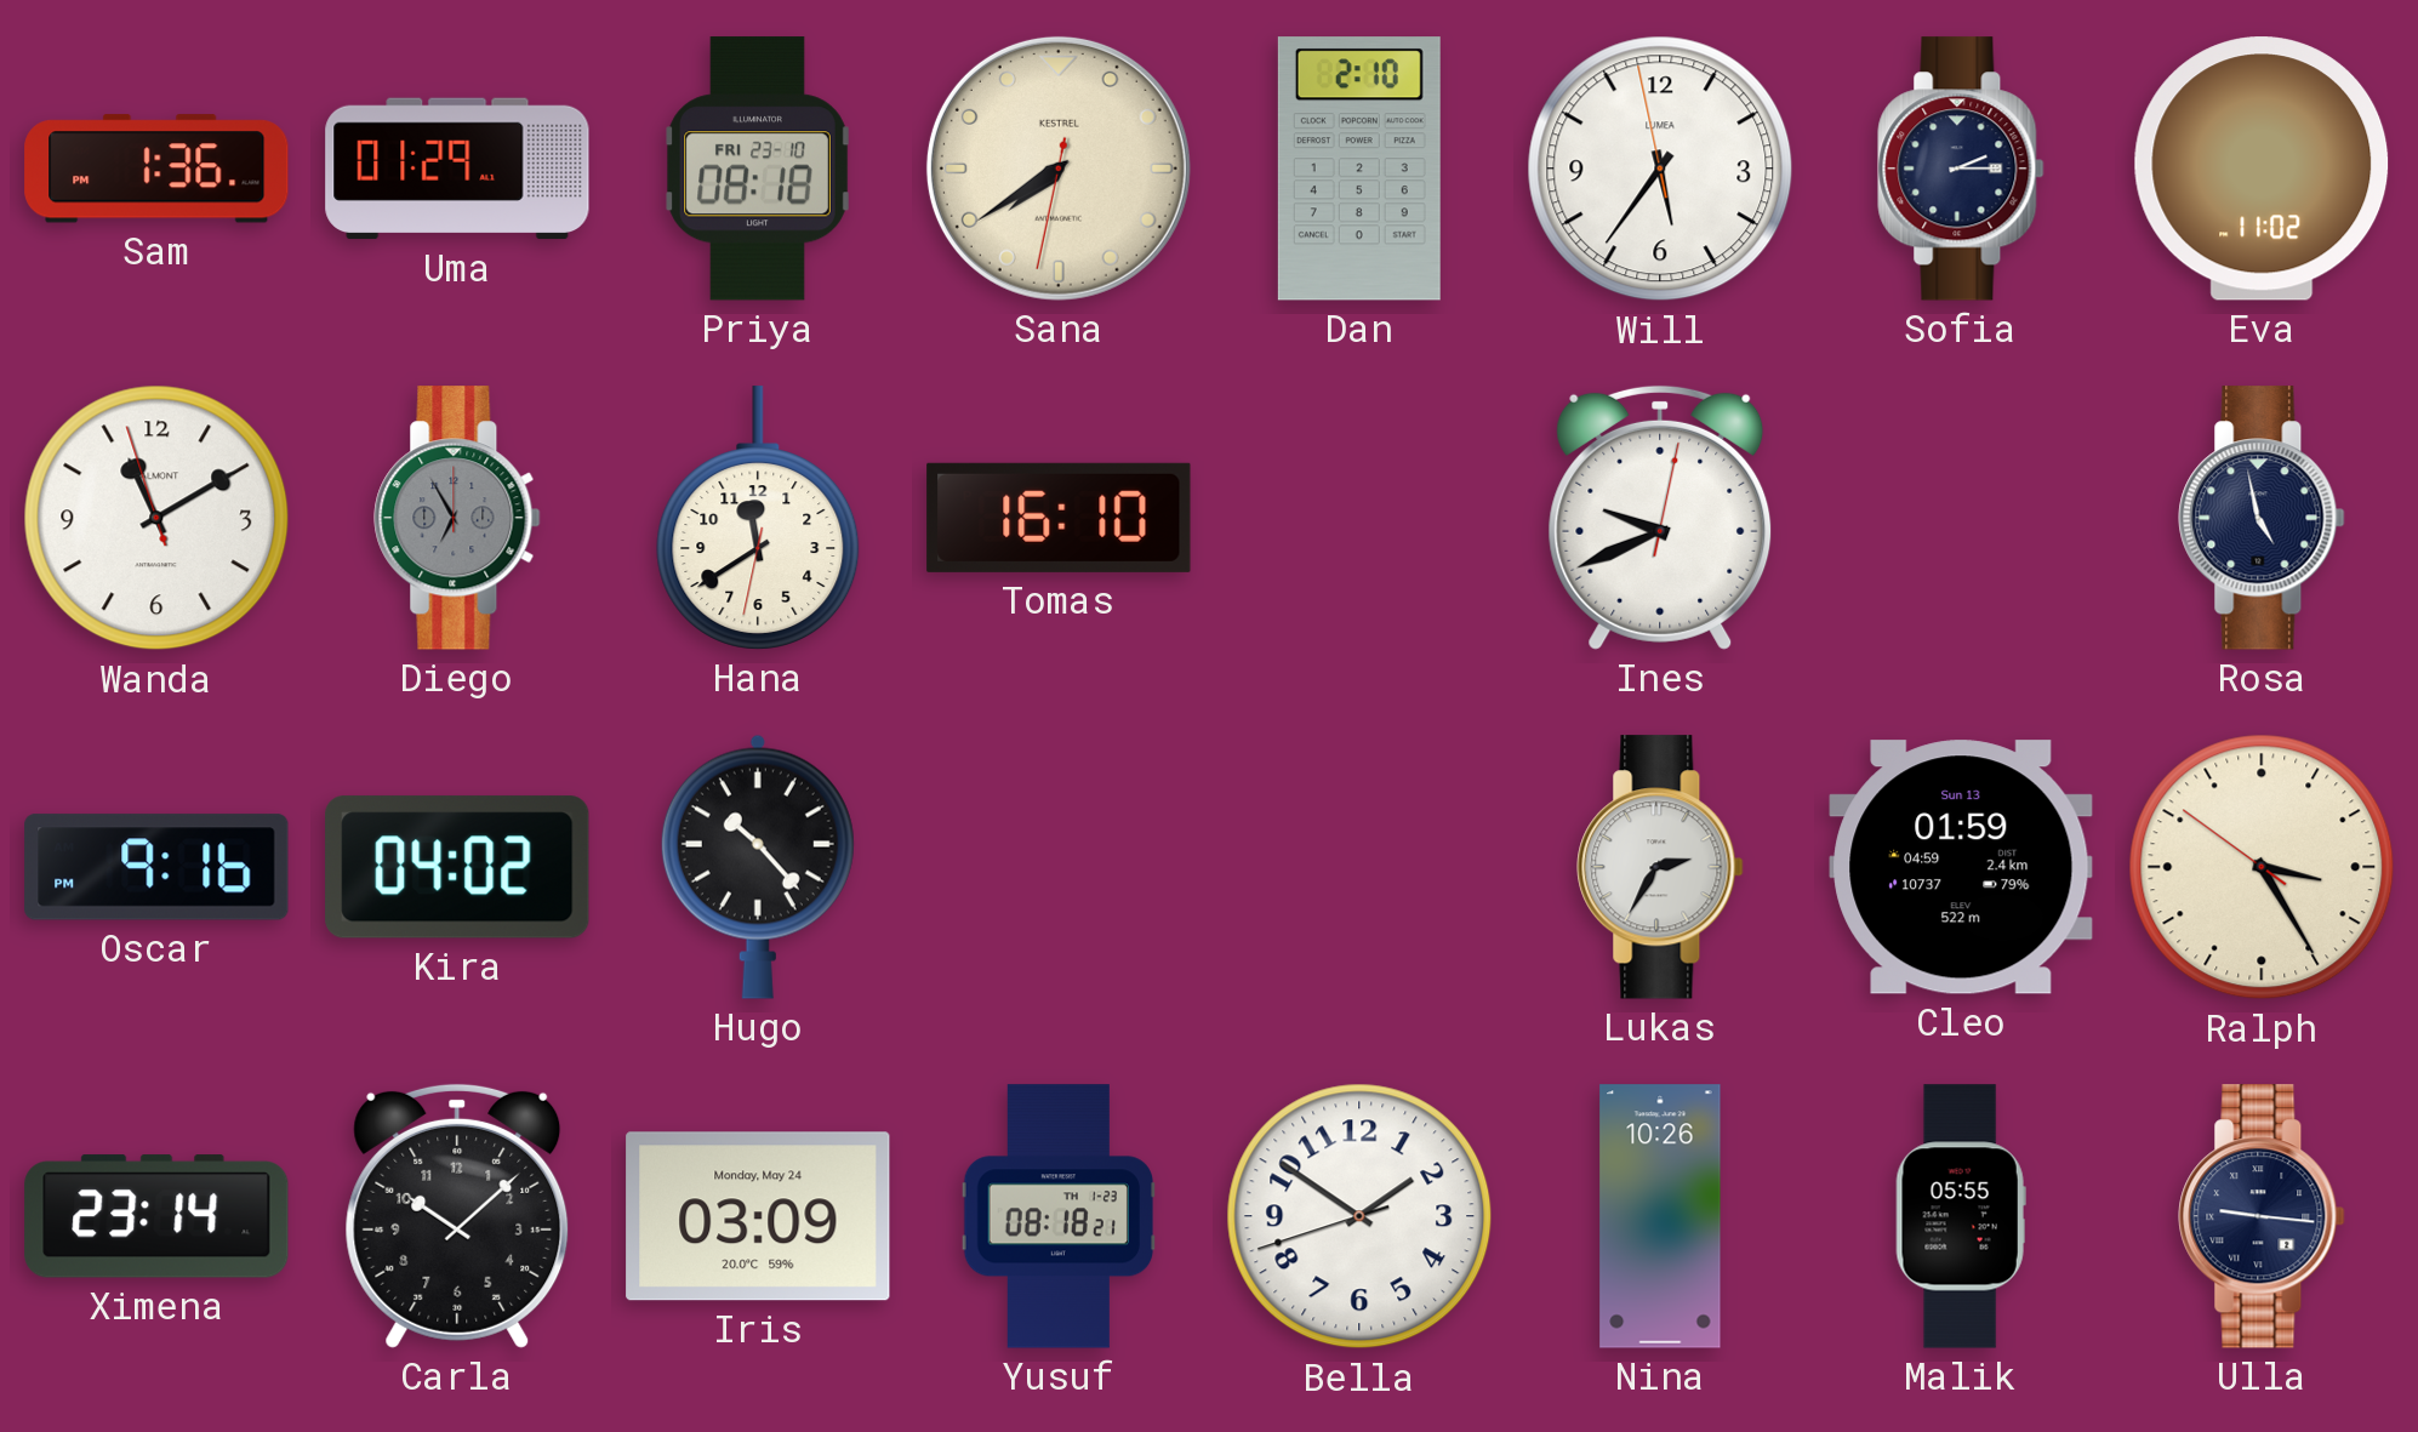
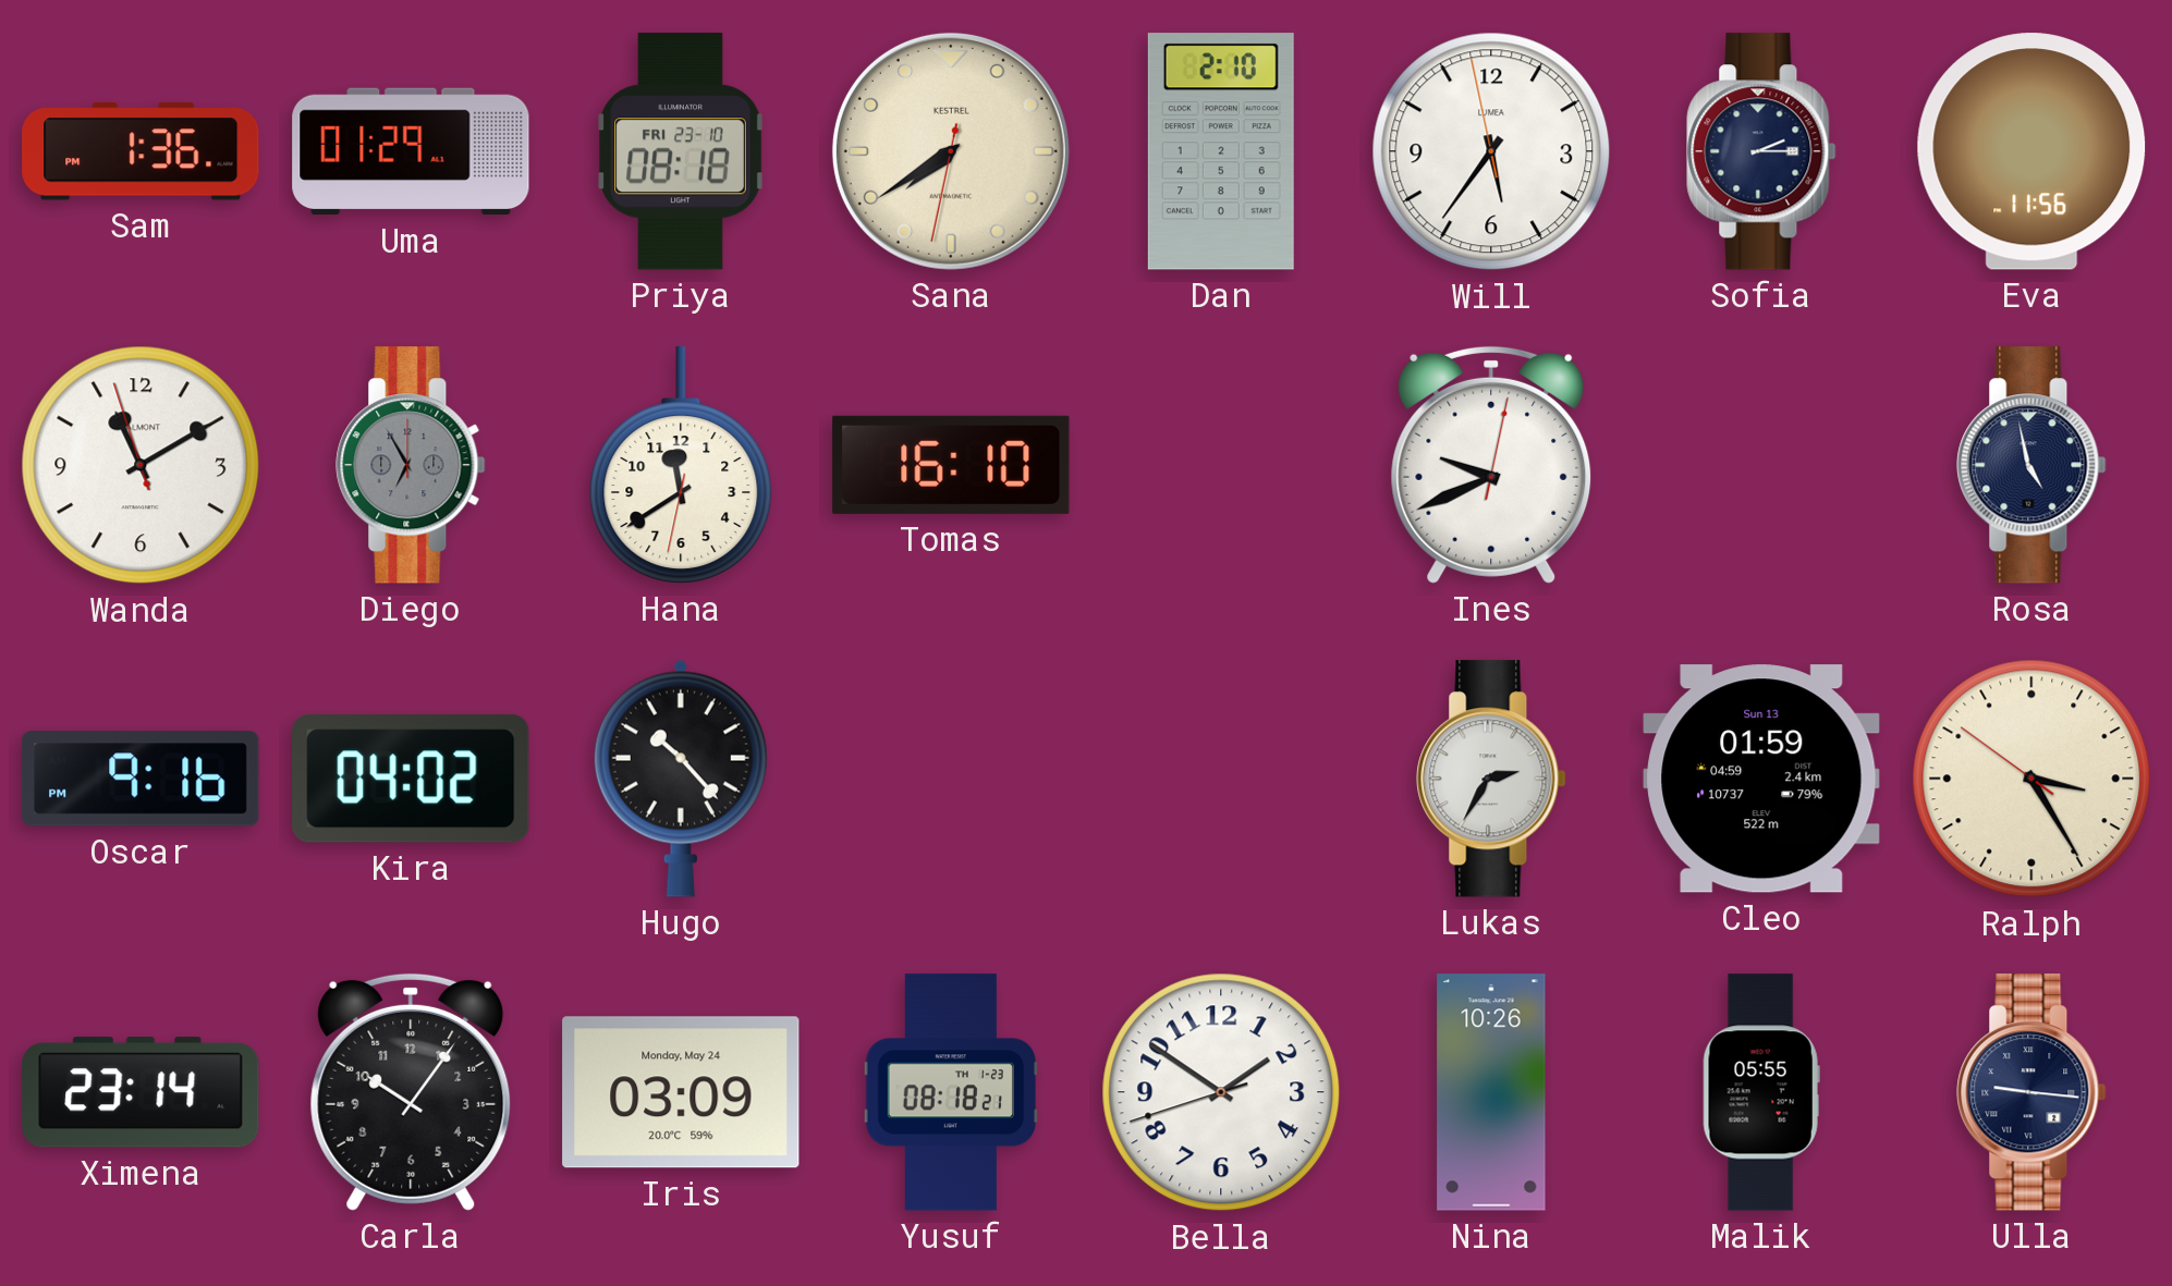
Eva: 11:02 -> 11:56 (2031, 151)
Carla: 10:08 -> 10:06 (411, 1092)
